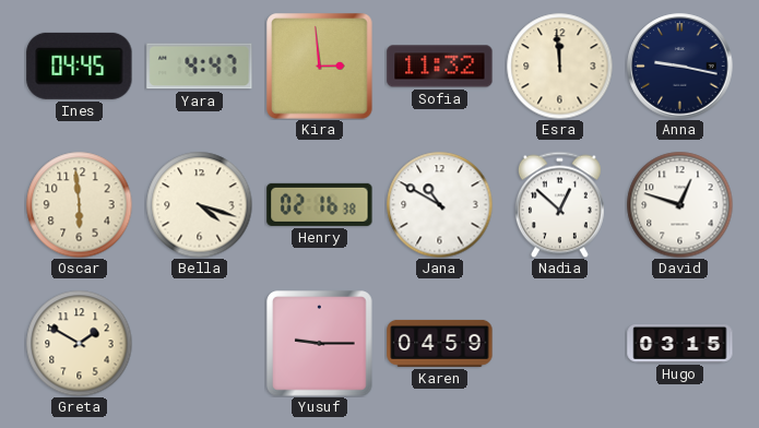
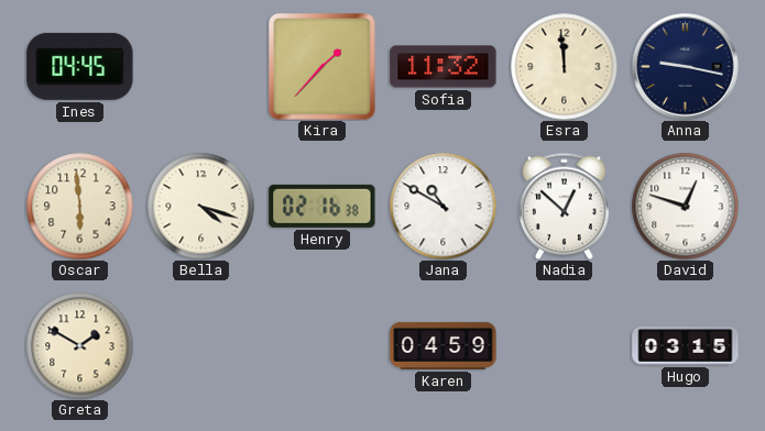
Yara: 4:47 -> none (200, 67)
Kira: 2:59 -> 1:37 (323, 67)
Yusuf: 9:15 -> none (320, 344)
